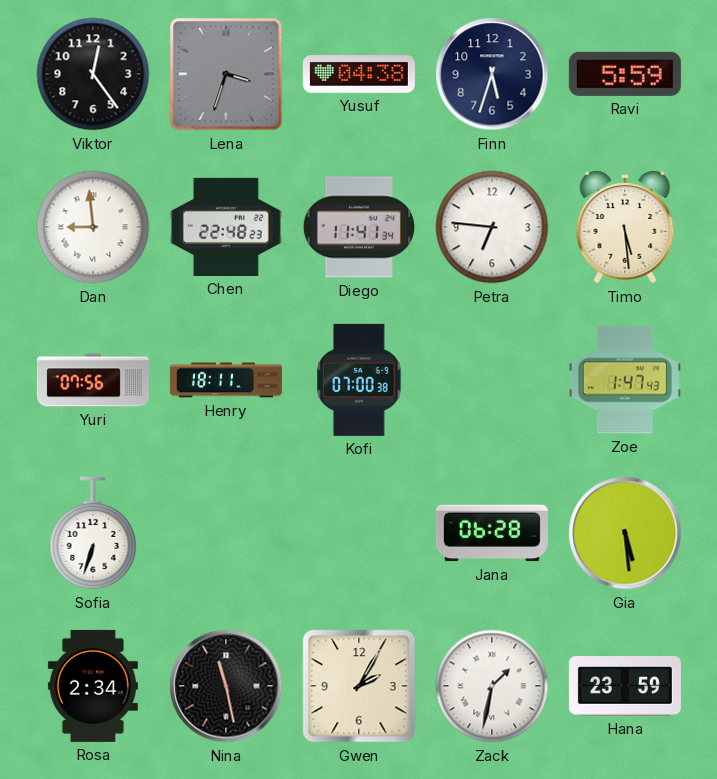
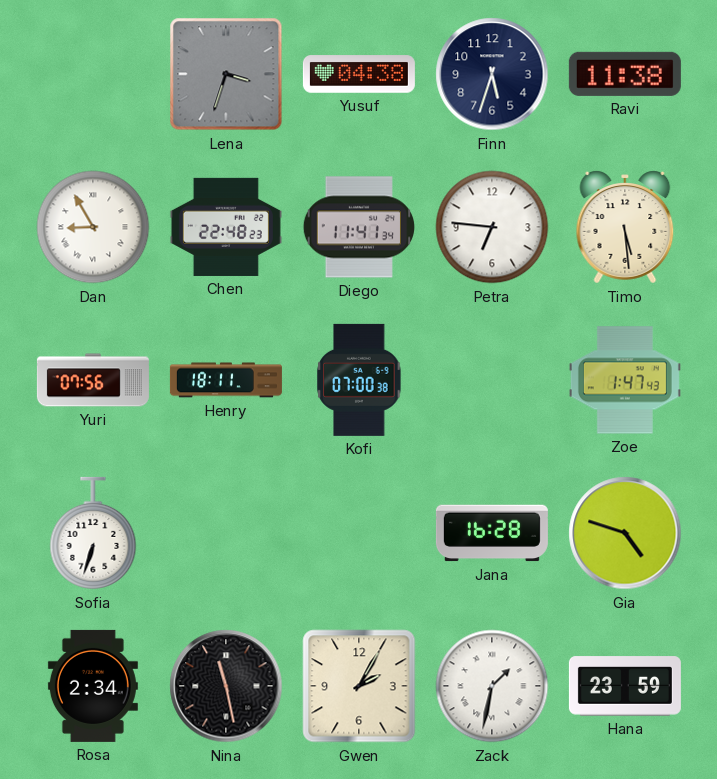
Viktor: 12:24 -> none (93, 74)
Ravi: 5:59 -> 11:38 (625, 74)
Dan: 8:59 -> 8:55 (93, 227)
Jana: 06:28 -> 16:28 (492, 533)
Gia: 5:29 -> 4:48 (625, 533)
